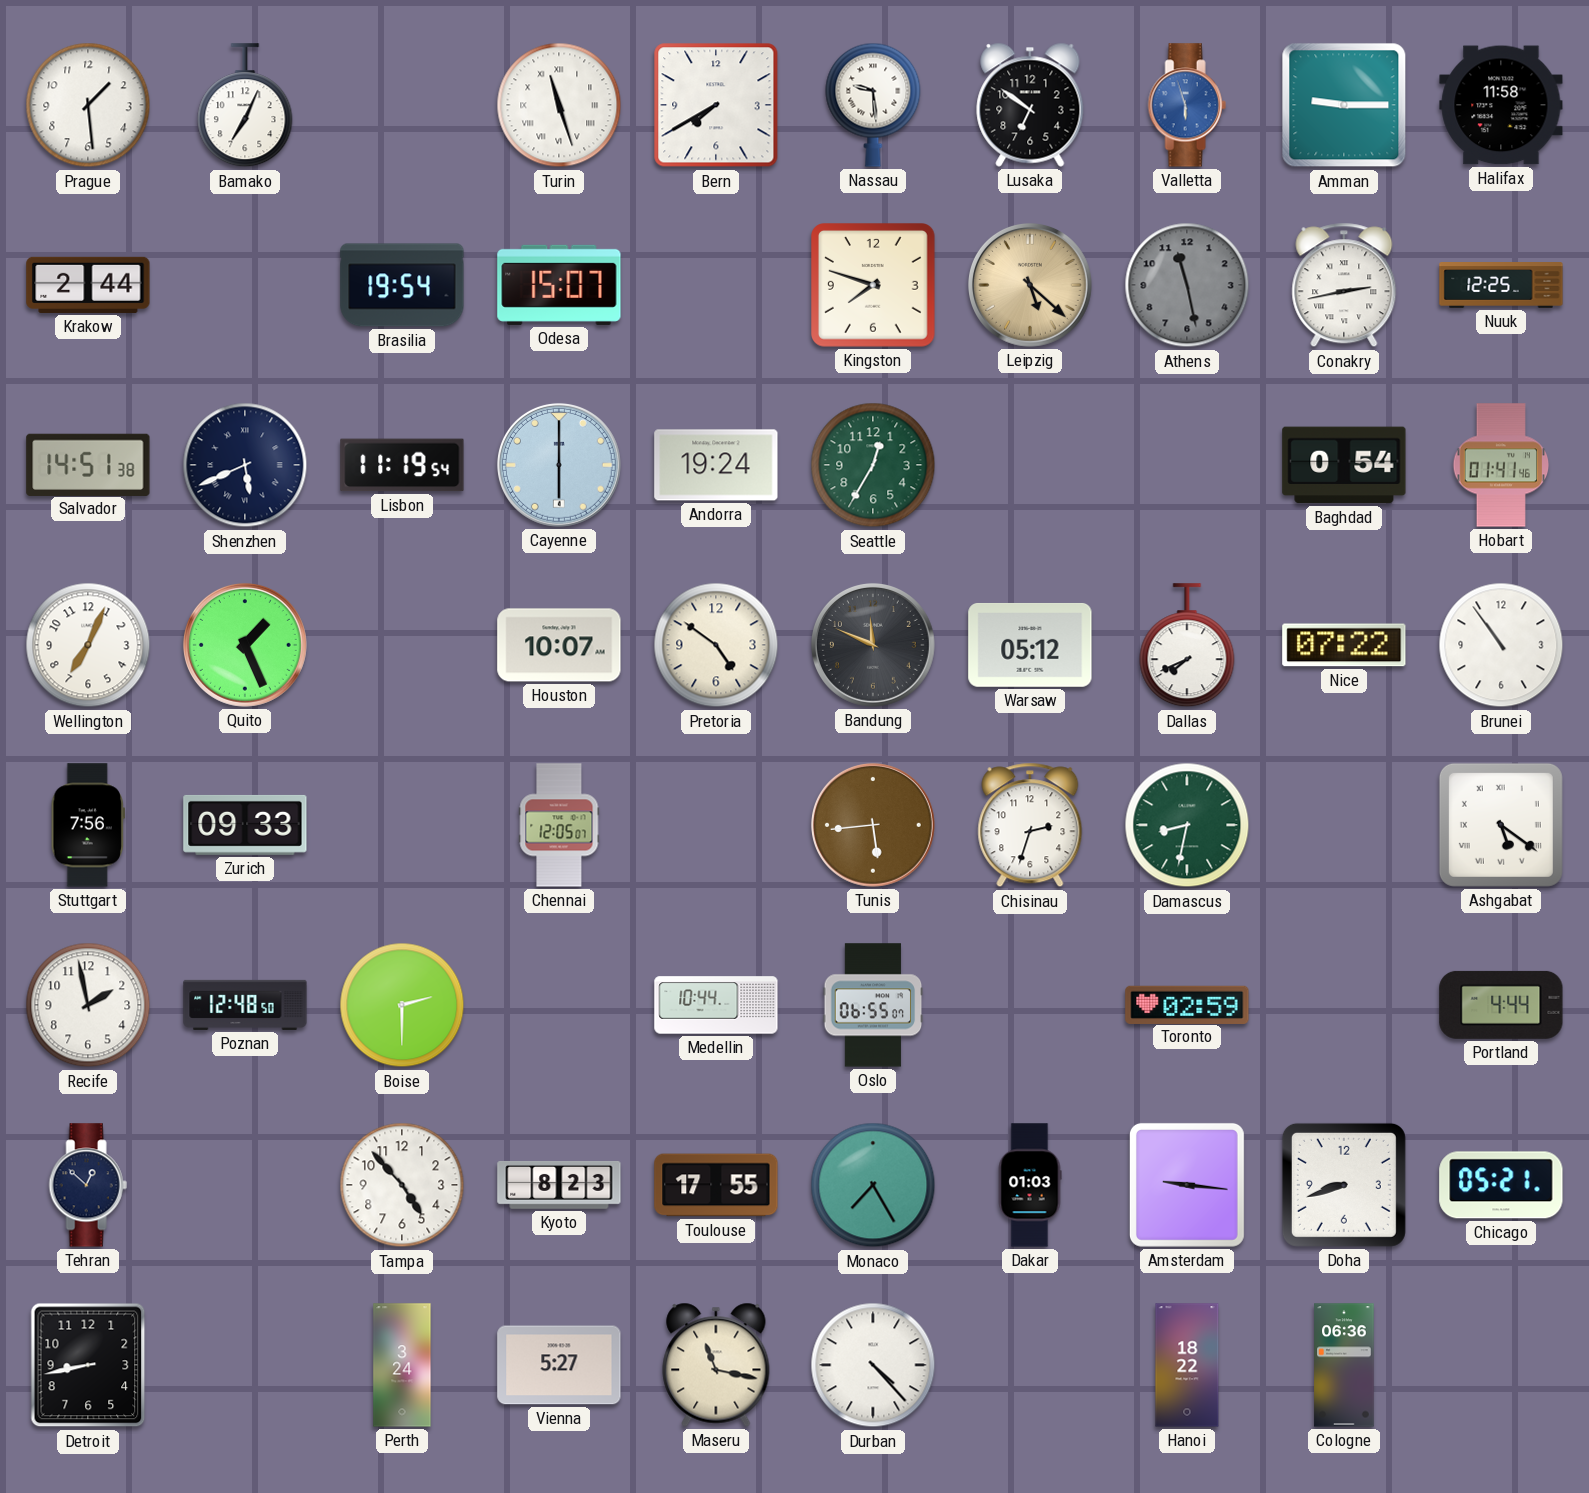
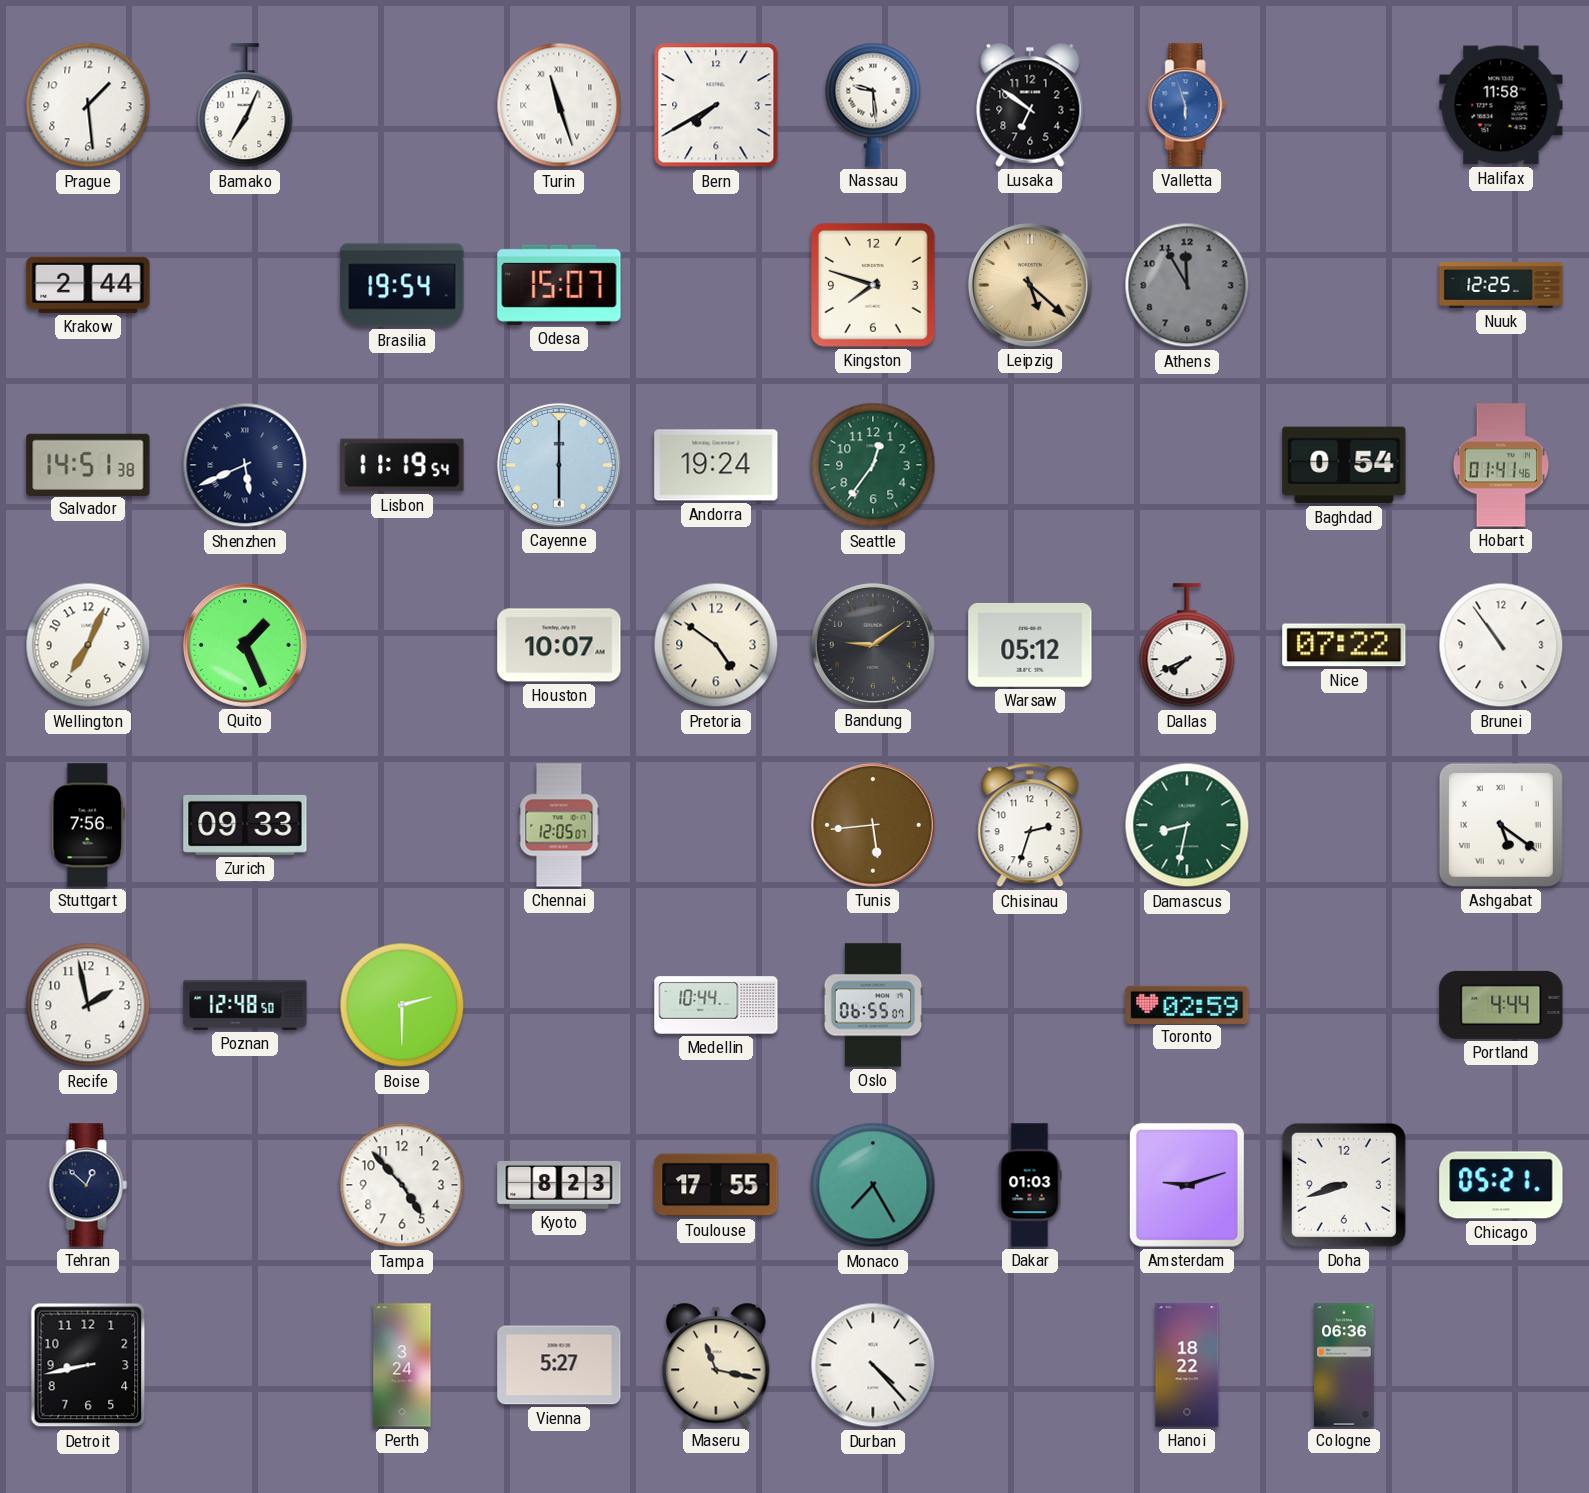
Amman: 9:15 -> none (1344, 105)
Athens: 11:28 -> 11:55 (1187, 285)
Conakry: 2:43 -> none (1344, 285)
Seattle: 12:35 -> 12:36 (873, 465)
Bandung: 11:49 -> 9:09 (873, 645)
Amsterdam: 9:16 -> 9:12 (1187, 1185)
